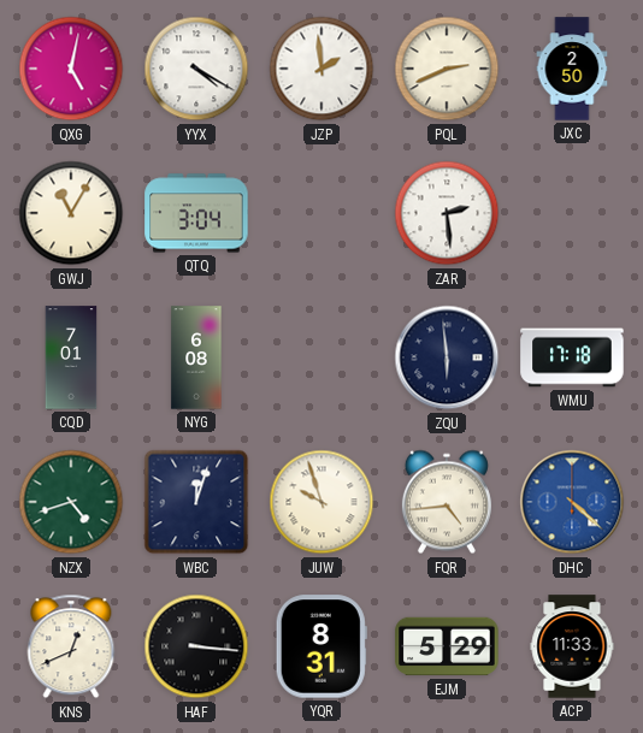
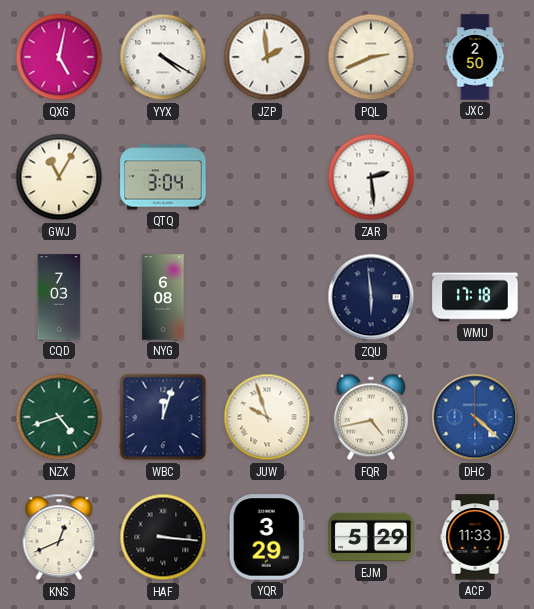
CQD: 7:01 -> 7:03 (59, 297)
FQR: 4:44 -> 4:43 (371, 417)
YQR: 8:31 -> 3:29 (267, 537)
